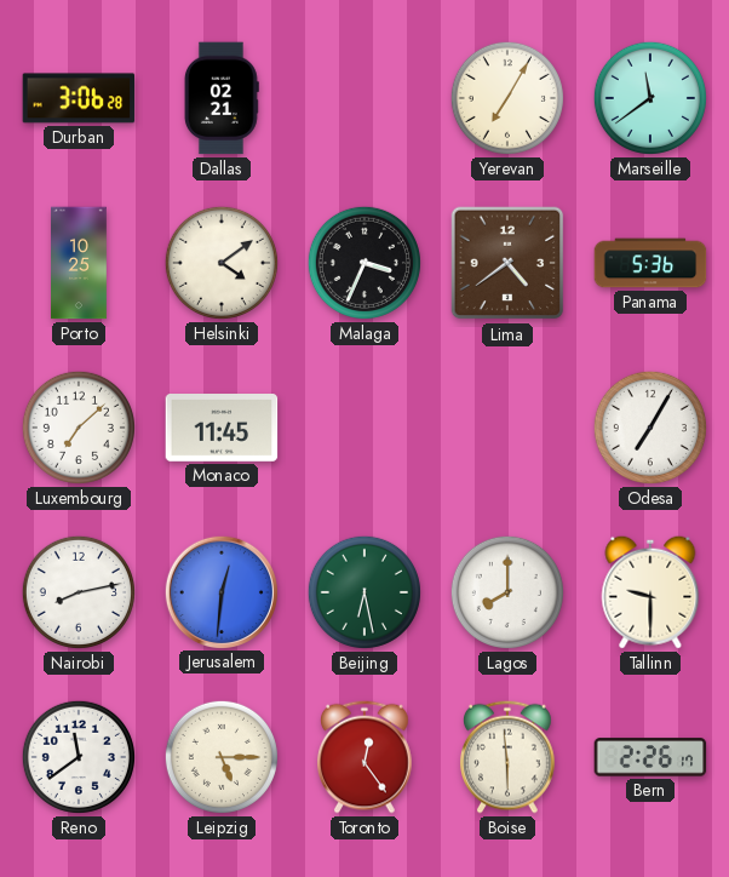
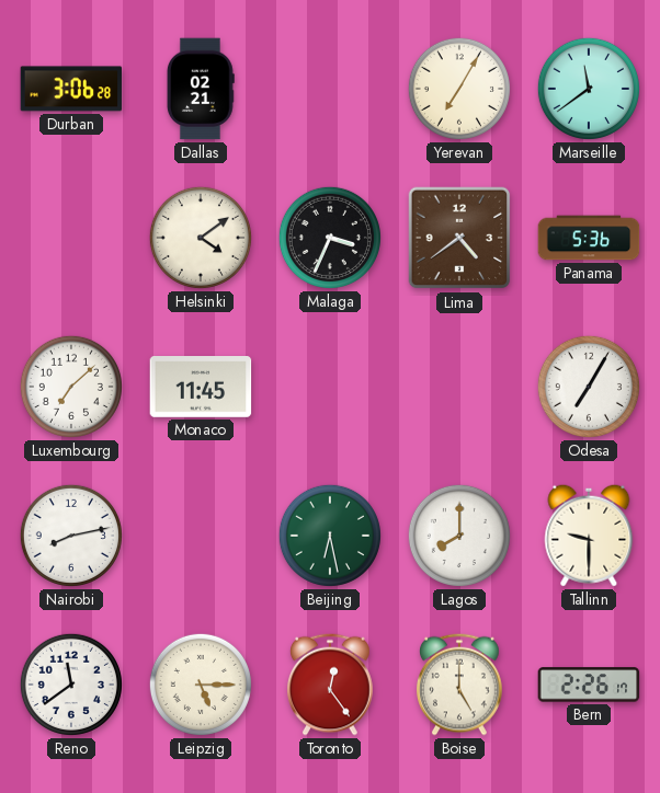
Porto: 10:25 -> none (79, 263)
Jerusalem: 12:31 -> none (220, 591)
Boise: 5:59 -> 5:00 (460, 685)
